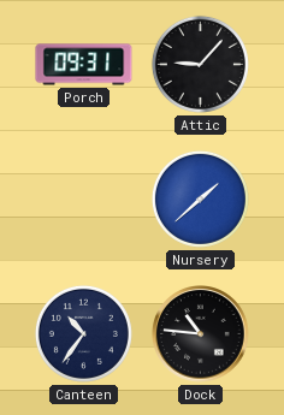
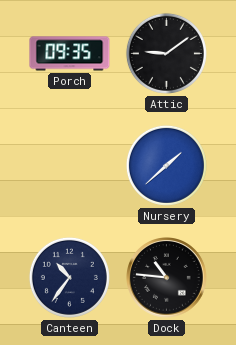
Porch: 09:31 -> 09:35 (70, 54)
Attic: 9:07 -> 9:09 (166, 53)
